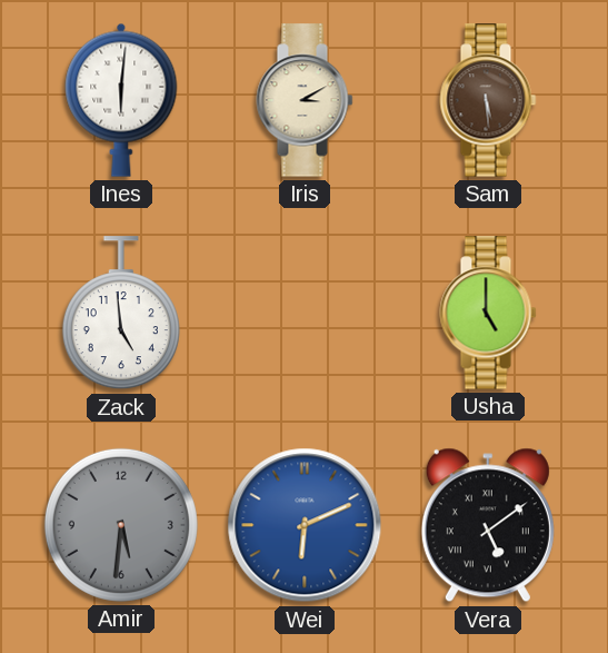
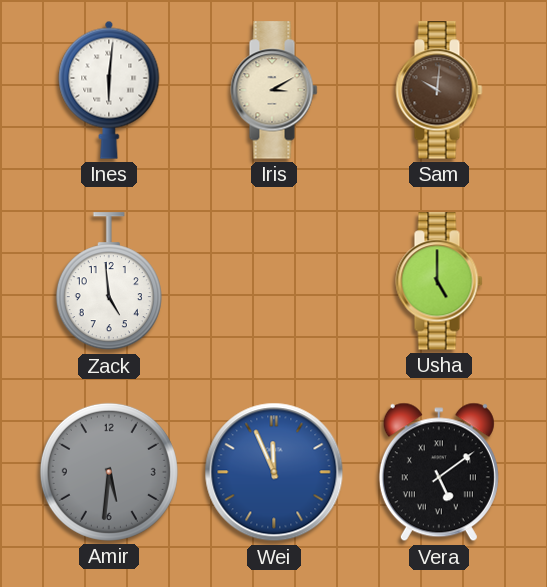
Sam: 5:29 -> 10:01 (439, 90)
Wei: 6:11 -> 11:56 (274, 472)
